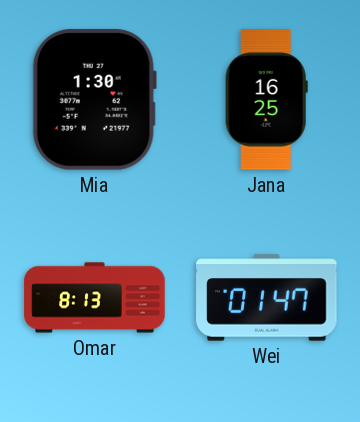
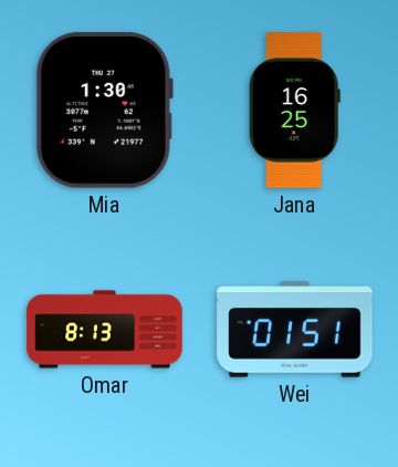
Wei: 01:47 -> 01:51 (295, 330)
